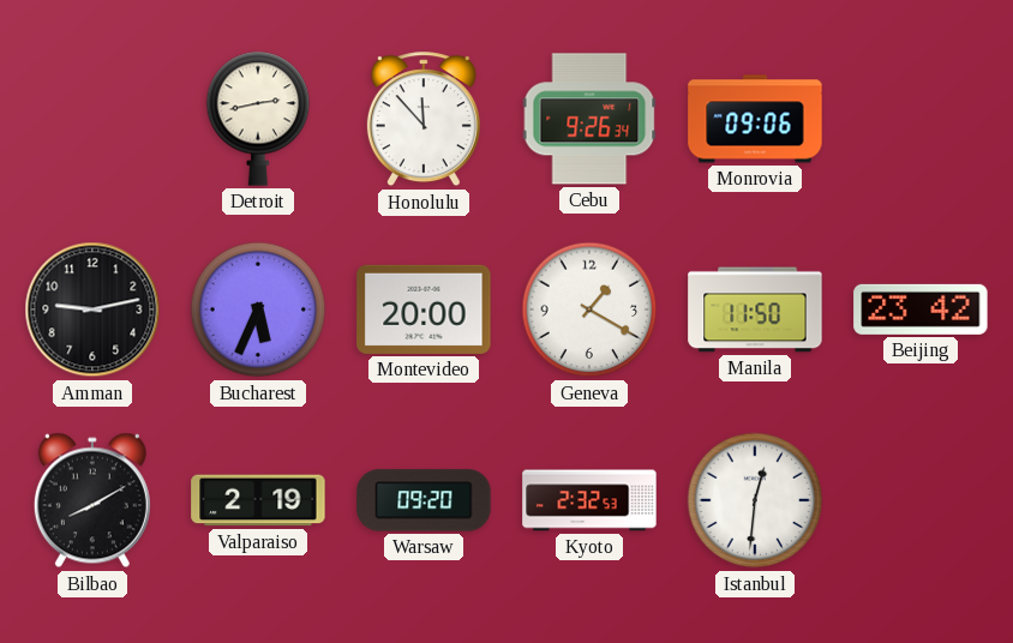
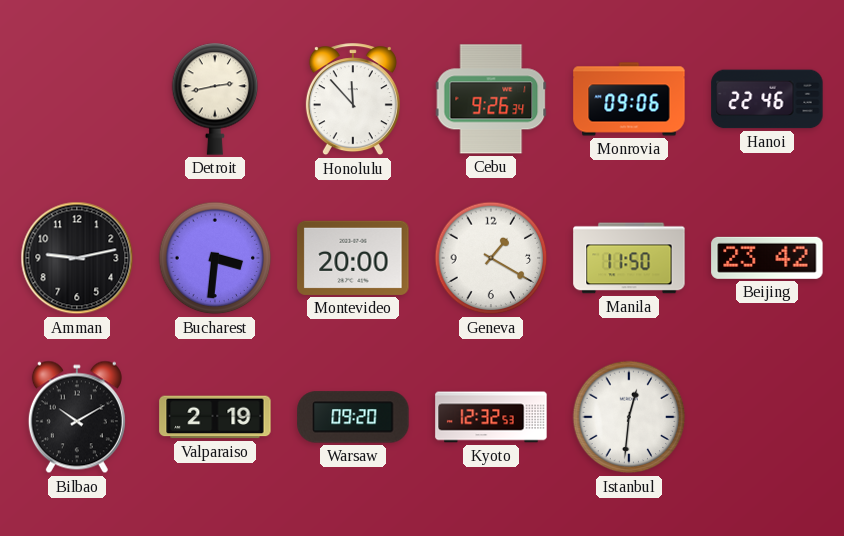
Hanoi: none -> 22:46 (767, 99)
Bucharest: 5:34 -> 3:31 (215, 258)
Bilbao: 8:10 -> 10:10 (77, 417)
Kyoto: 2:32 -> 12:32 (491, 417)
